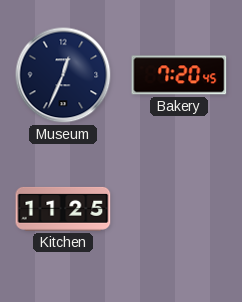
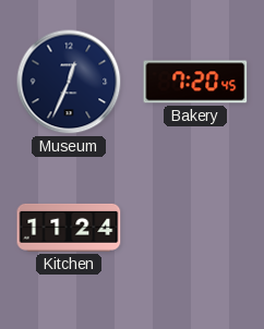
Kitchen: 11:25 -> 11:24 (69, 228)
